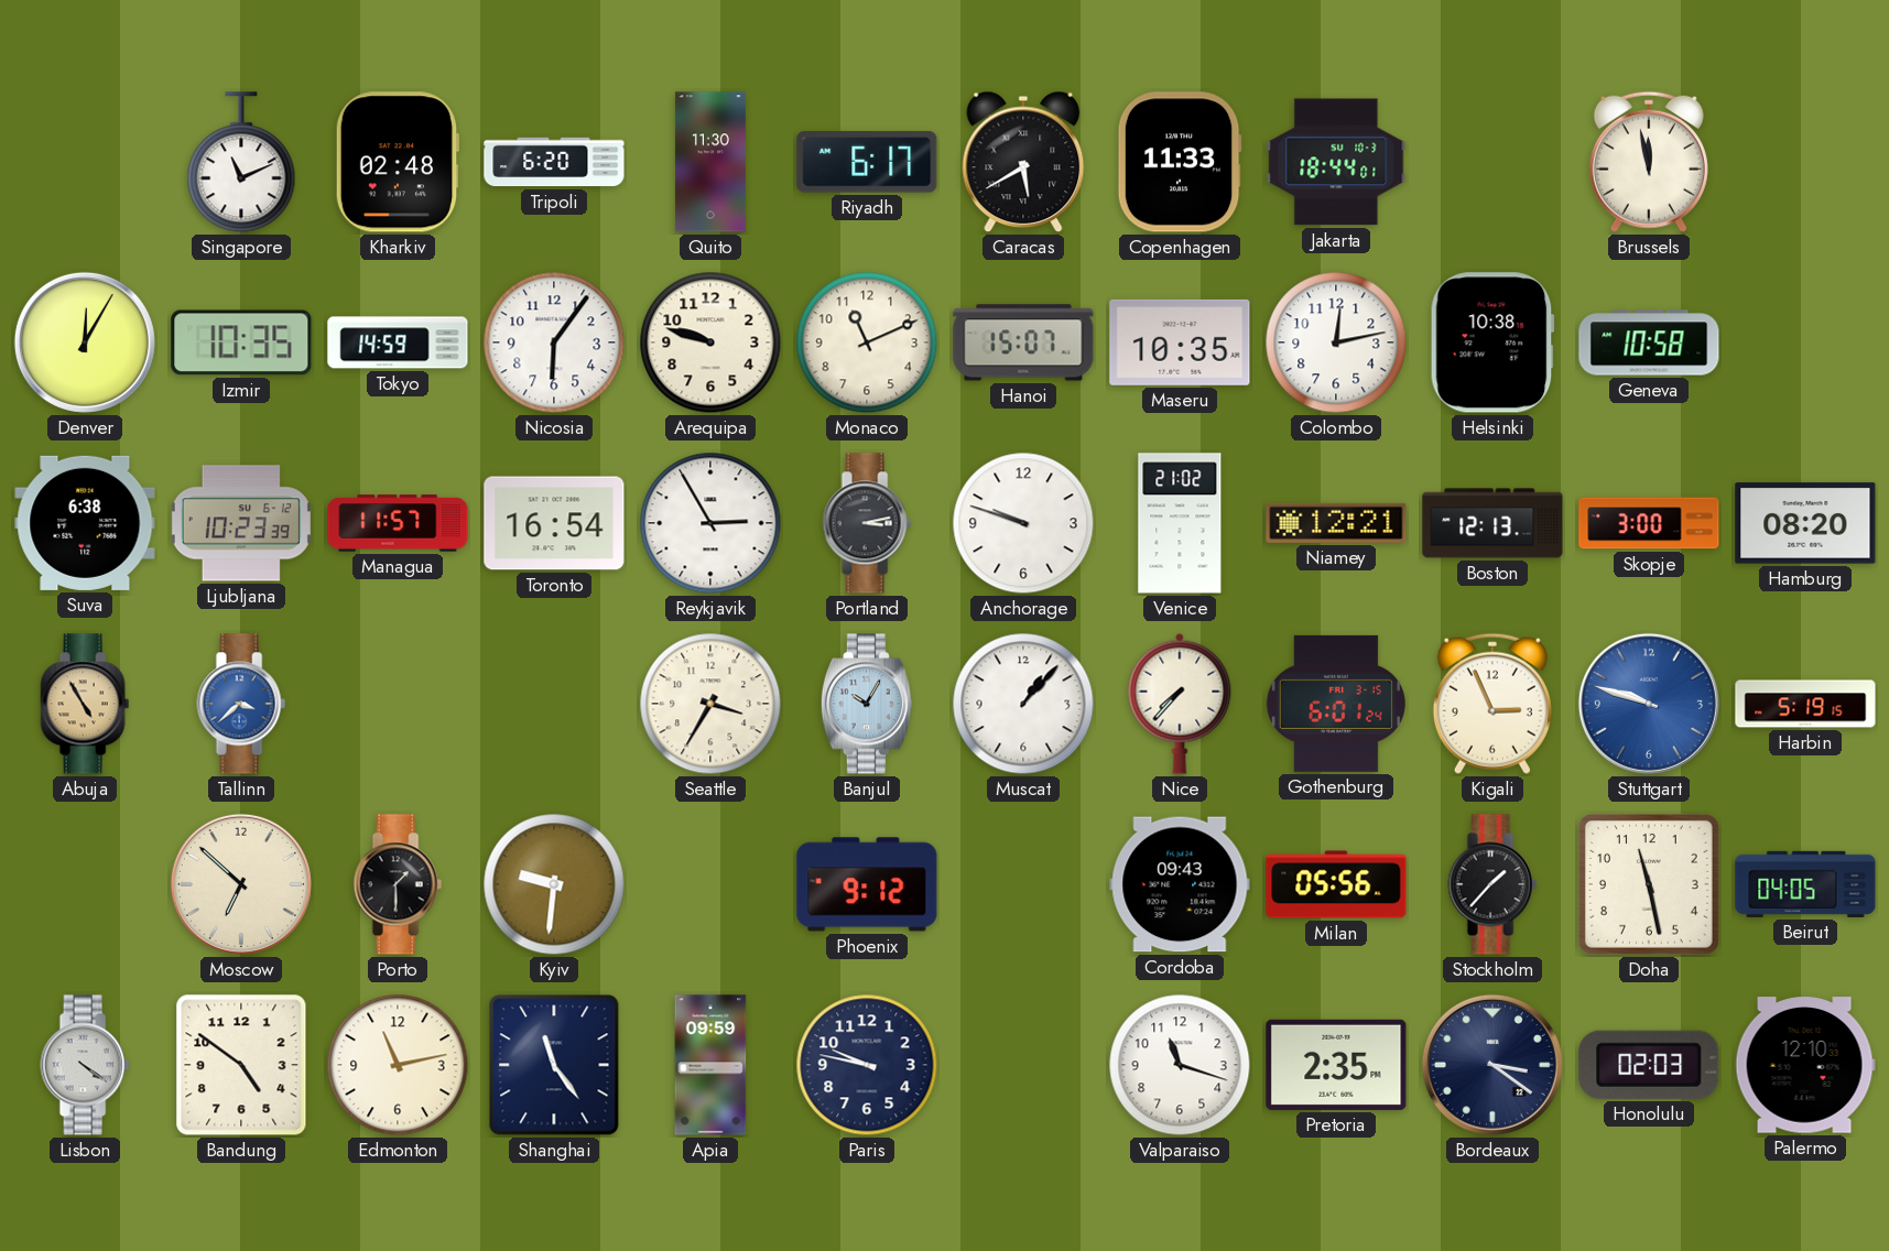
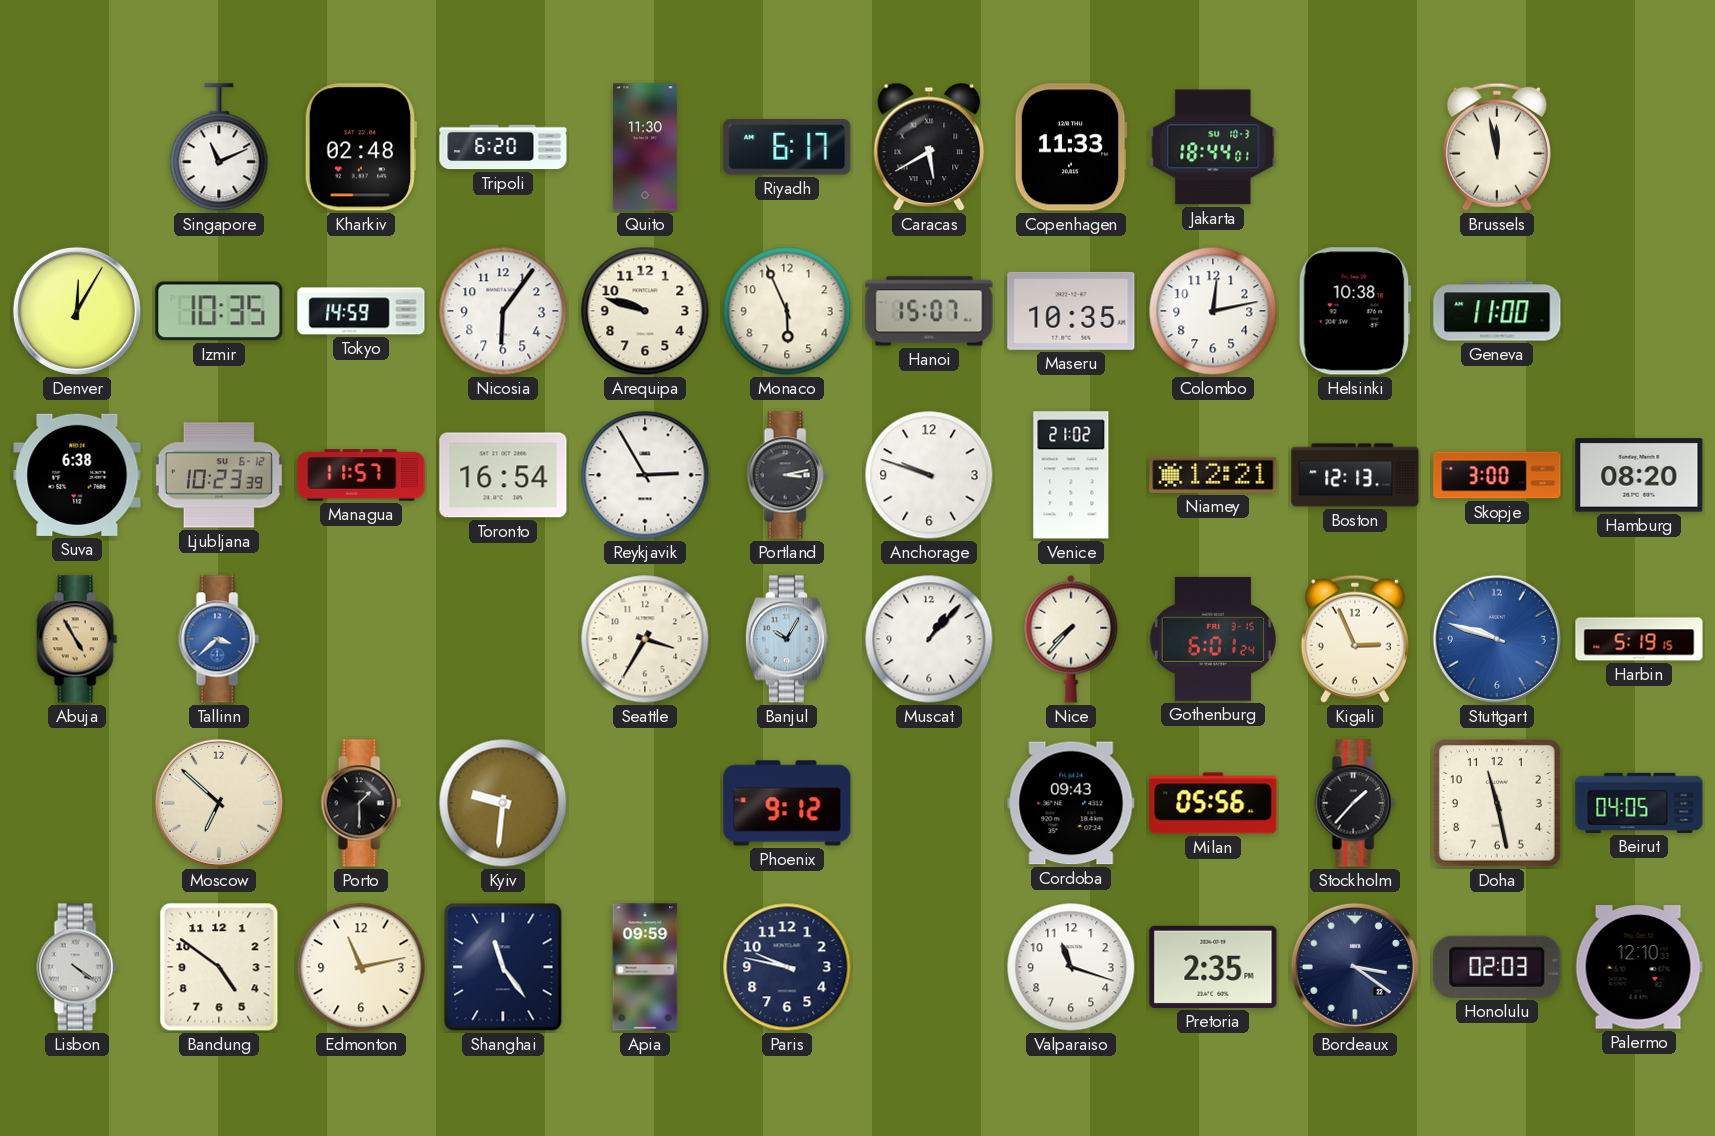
Monaco: 11:11 -> 5:56 (787, 311)
Geneva: 10:58 -> 11:00 (1497, 311)
